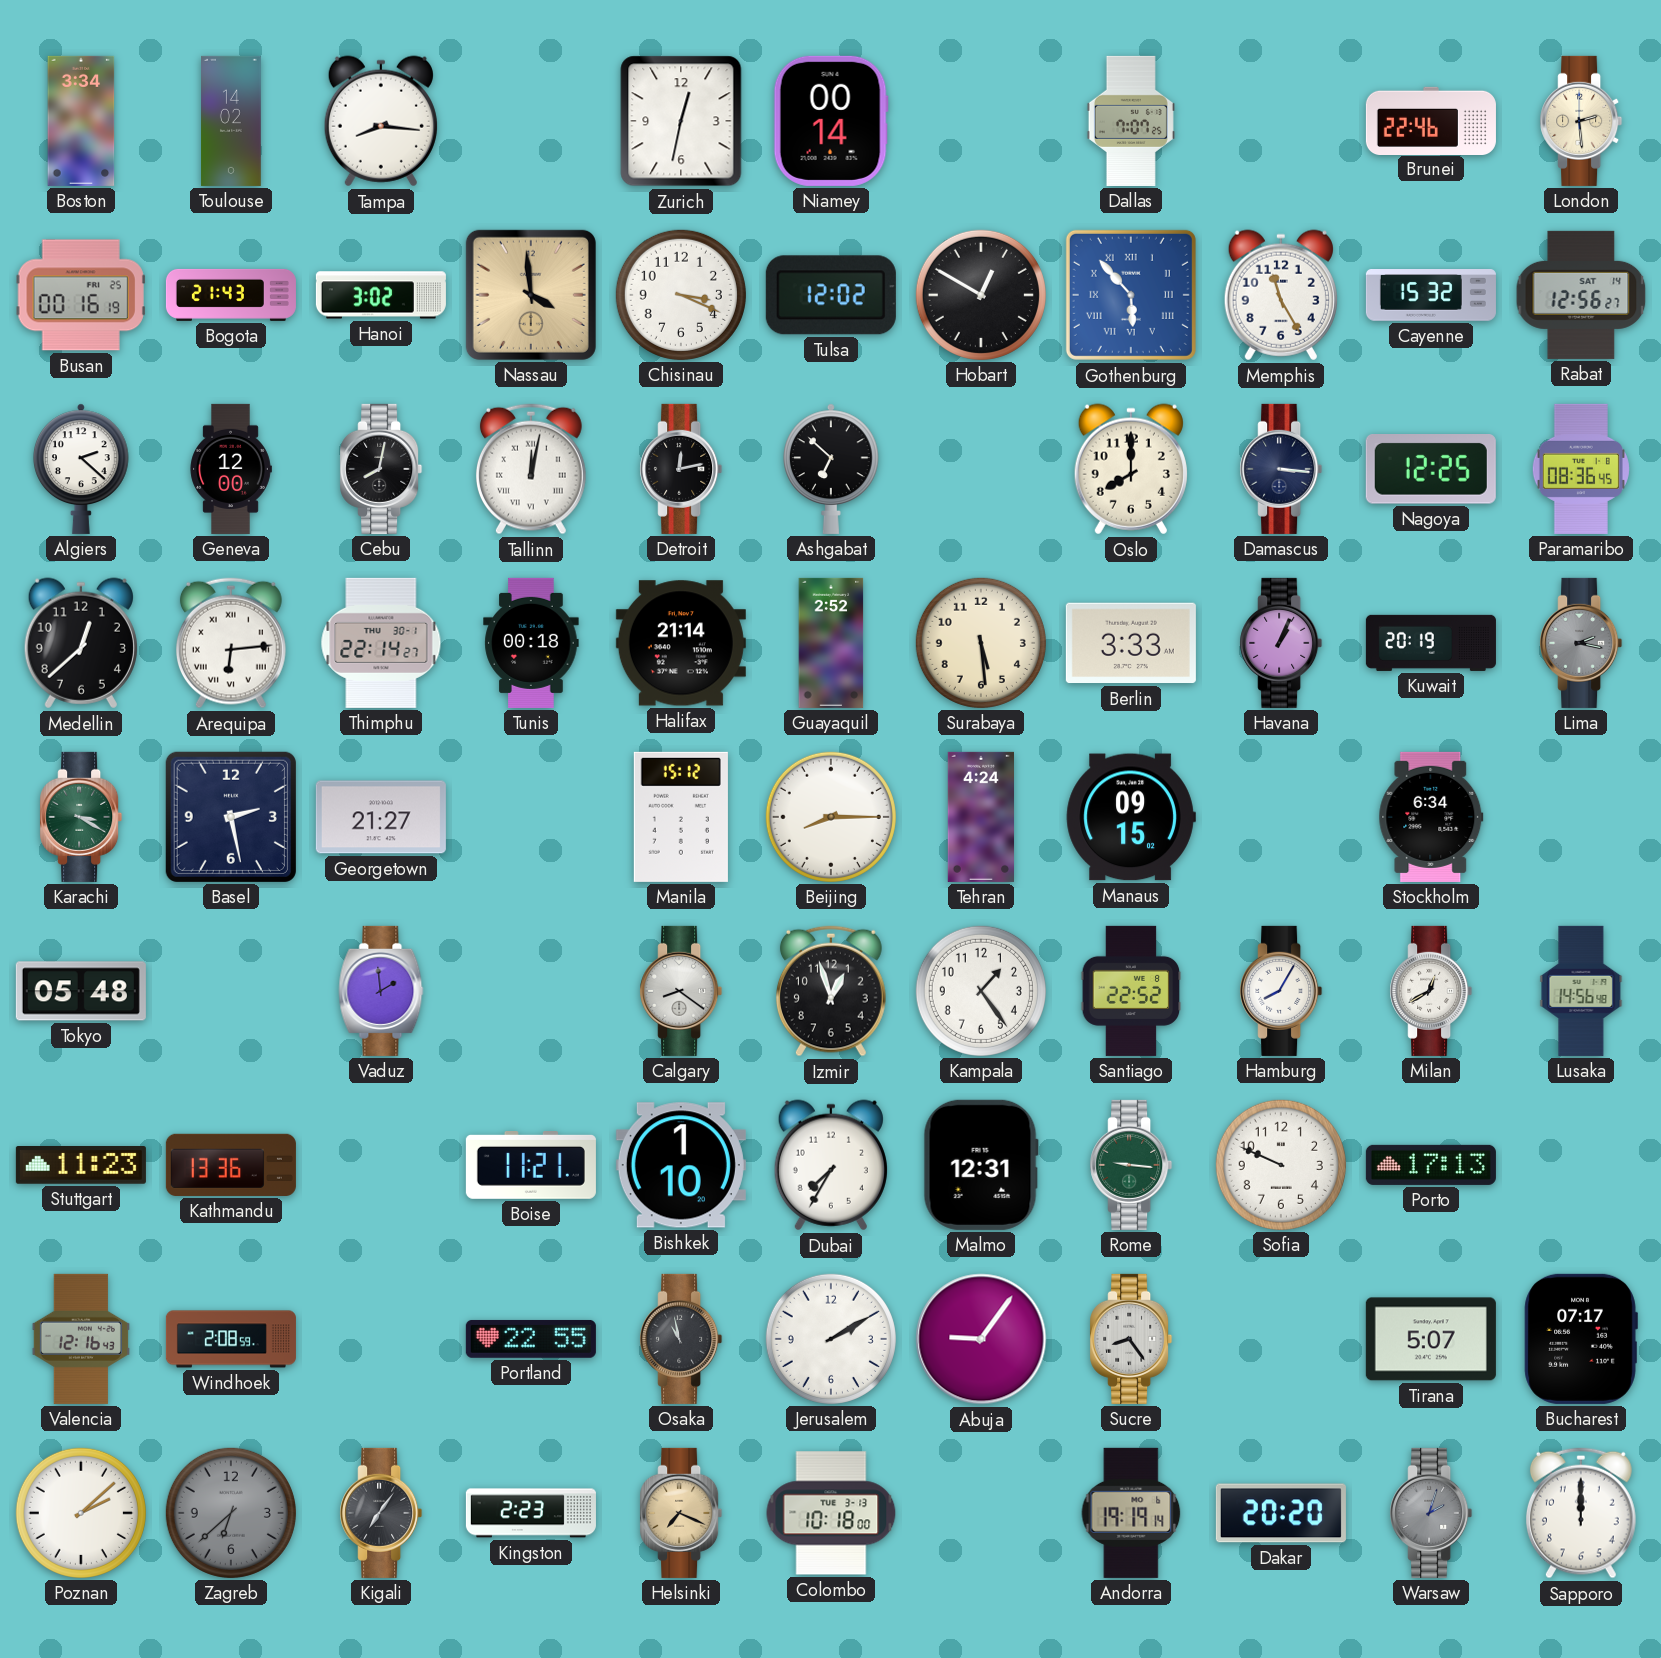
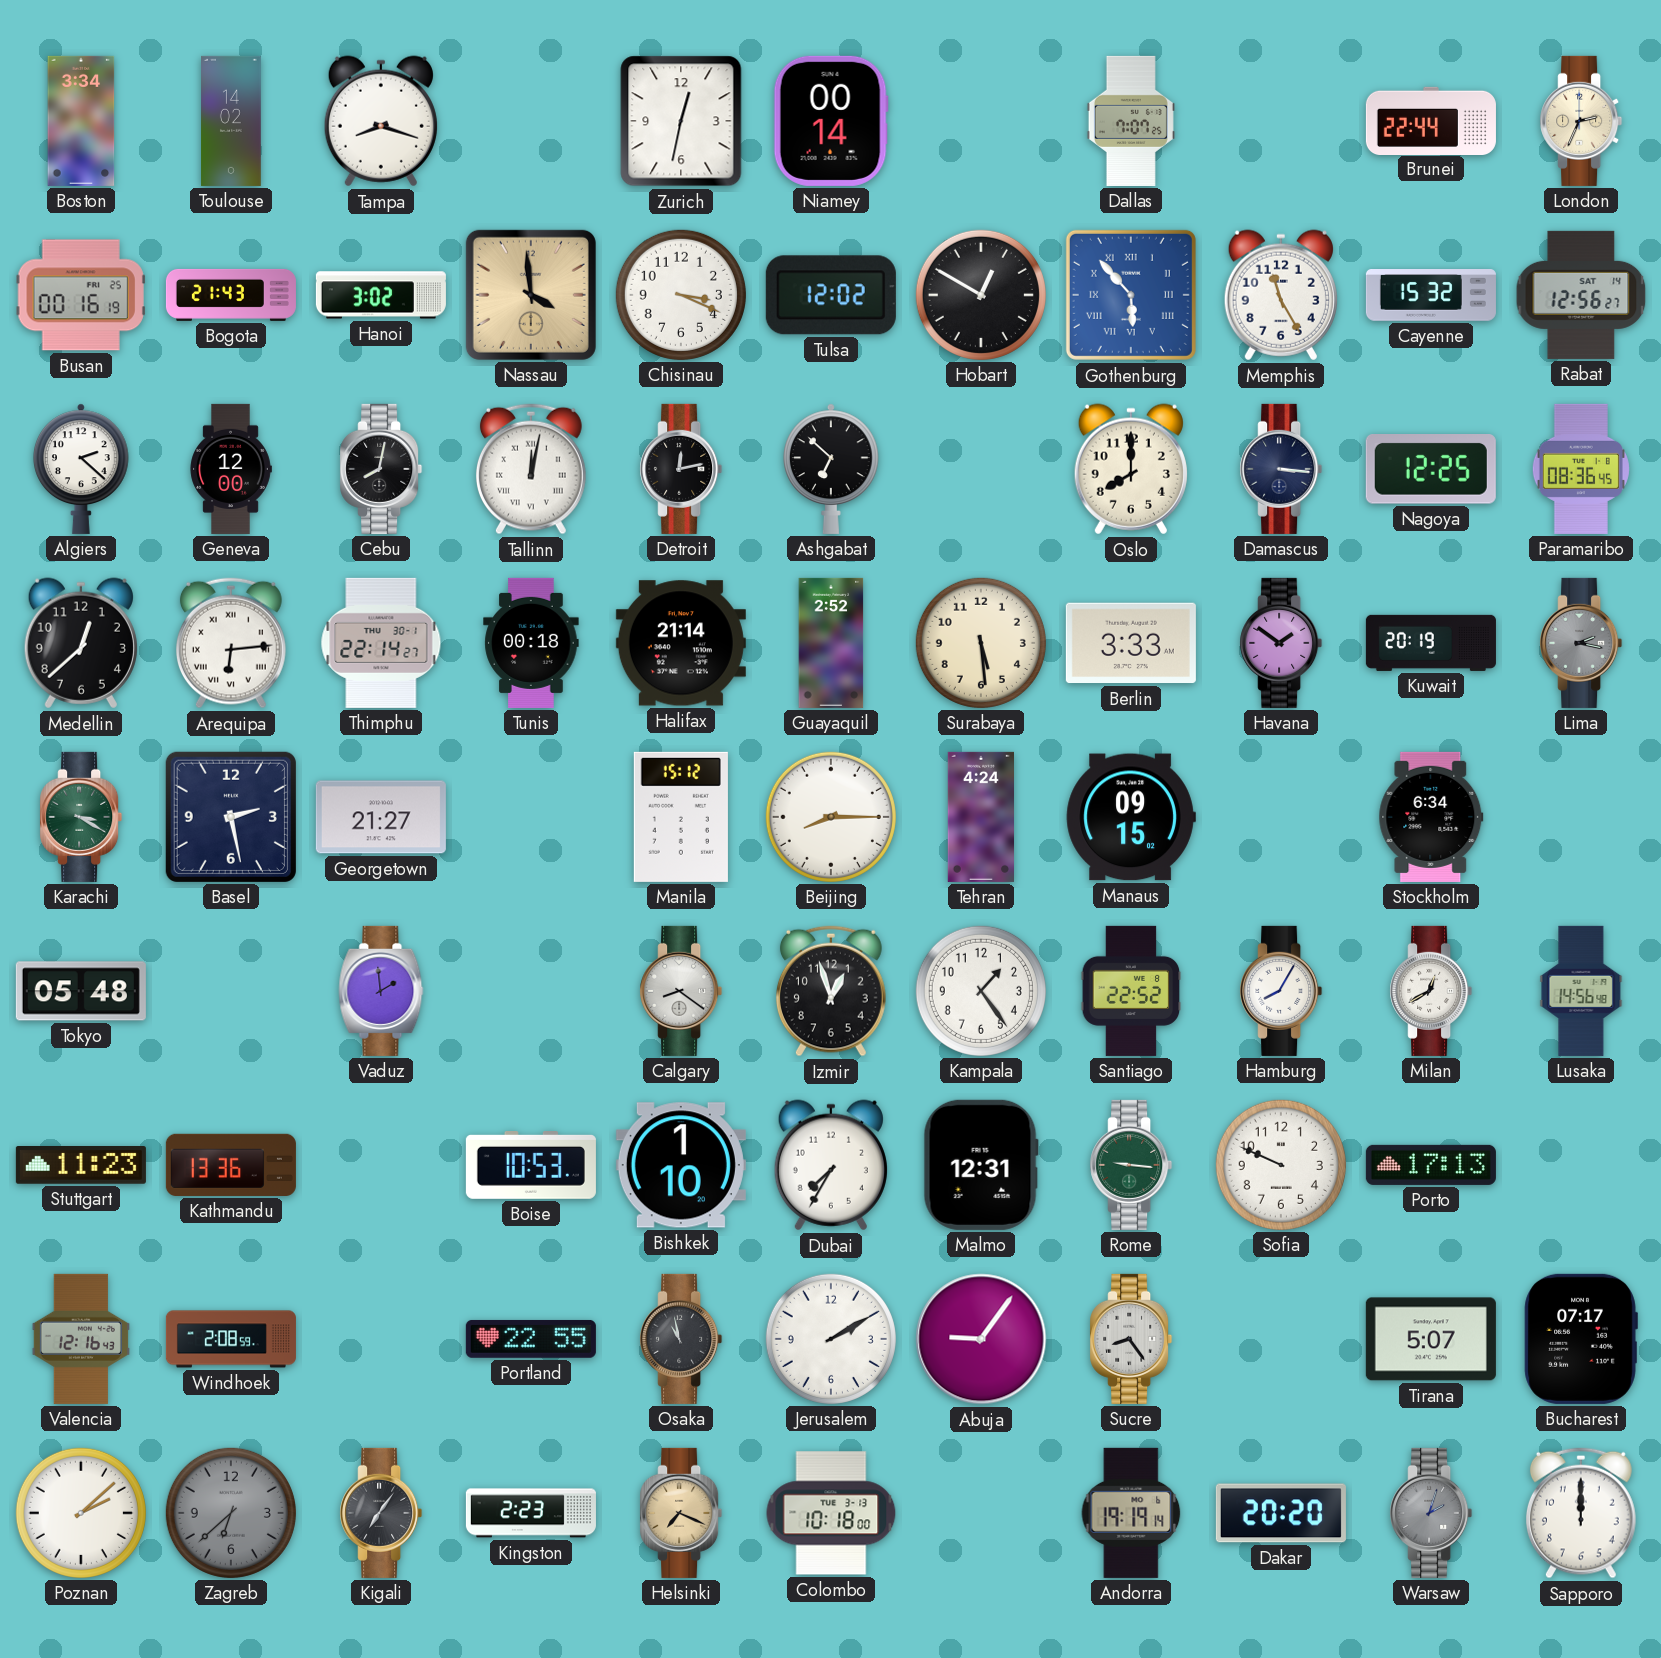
Tampa: 8:16 -> 8:18 (381, 121)
Brunei: 22:46 -> 22:44 (1431, 120)
London: 2:29 -> 2:34 (1581, 121)
Havana: 1:04 -> 1:51 (1281, 643)
Boise: 11:21 -> 10:53 (531, 1166)
